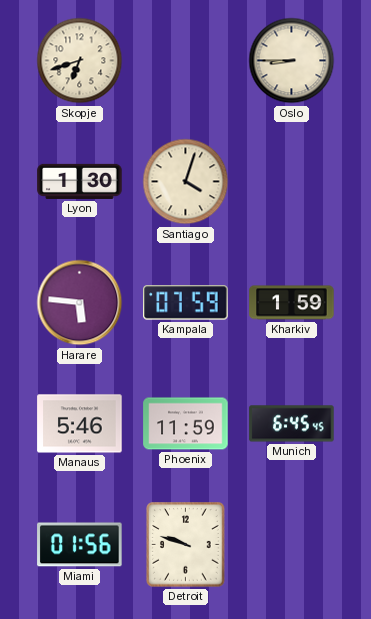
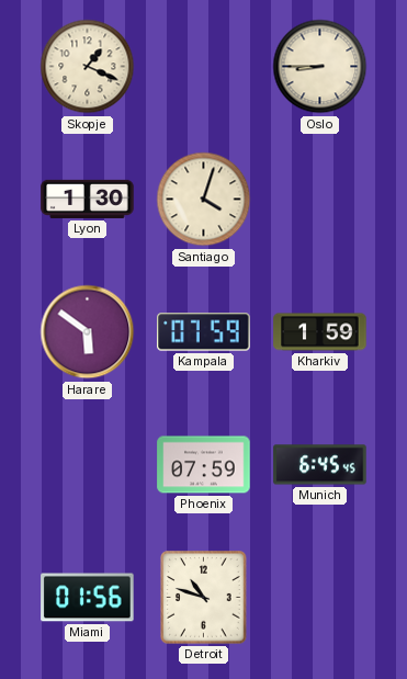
Skopje: 6:42 -> 1:19 (88, 67)
Harare: 5:46 -> 5:51 (88, 332)
Manaus: 5:46 -> none (80, 424)
Phoenix: 11:59 -> 07:59 (204, 465)
Detroit: 9:48 -> 10:48 (204, 598)
